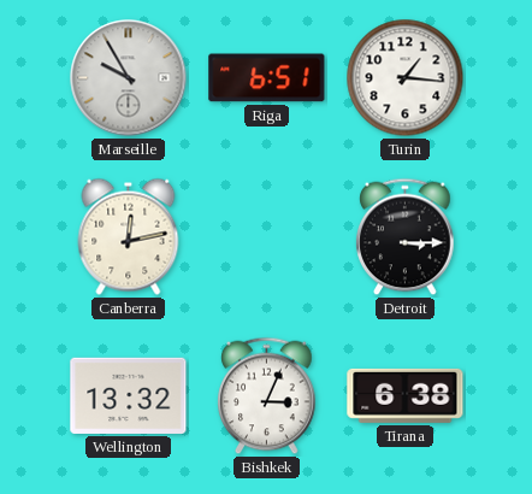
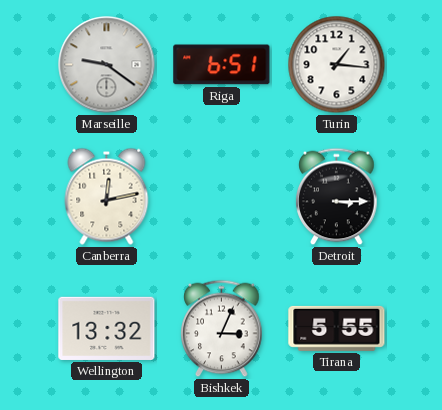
Marseille: 9:55 -> 9:21 (107, 65)
Tirana: 6:38 -> 5:55 (337, 328)
